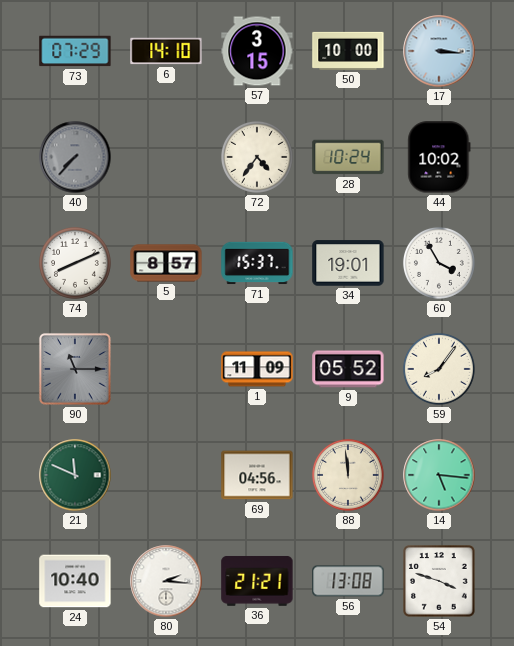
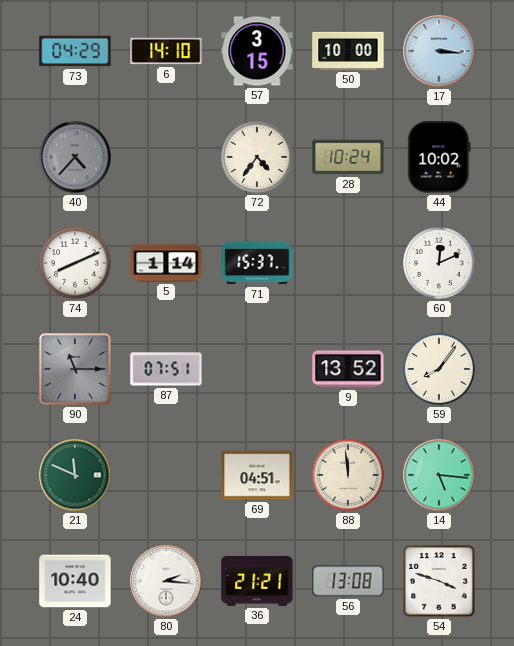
73: 07:29 -> 04:29 (75, 51)
40: 7:37 -> 4:37 (75, 157)
5: 8:57 -> 1:14 (166, 263)
34: 19:01 -> none (348, 263)
60: 3:55 -> 12:11 (439, 263)
87: none -> 07:51 (166, 369)
1: 11:09 -> none (257, 369)
9: 05:52 -> 13:52 (348, 369)
69: 04:56 -> 04:51 (257, 475)
